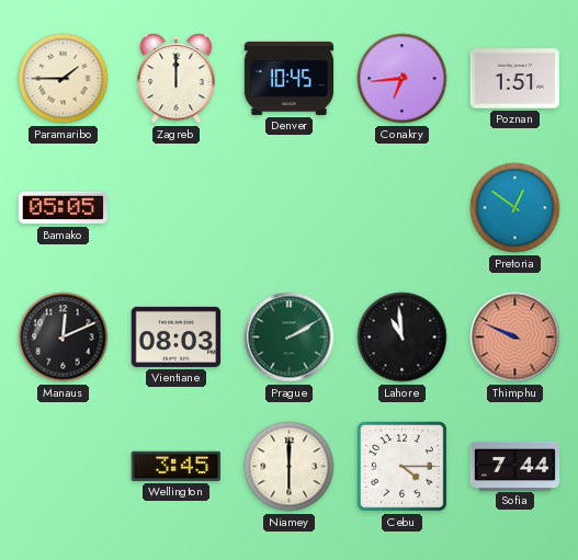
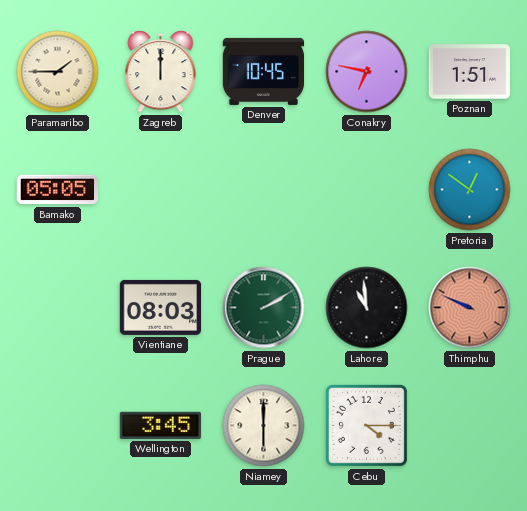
Conakry: 6:44 -> 6:47 (367, 72)
Manaus: 12:11 -> none (64, 338)
Sofia: 7:44 -> none (515, 466)
